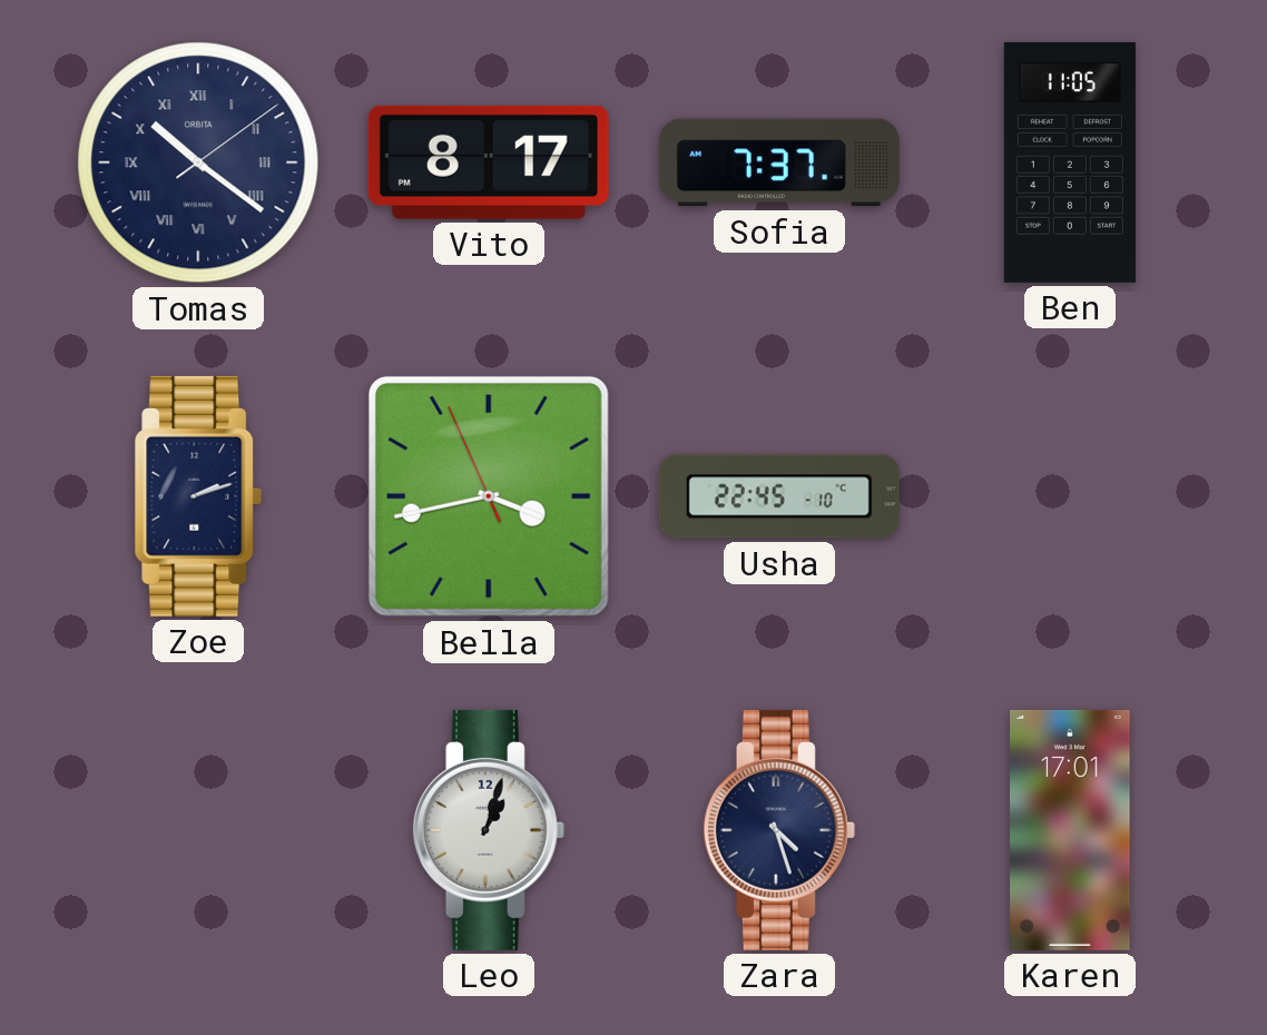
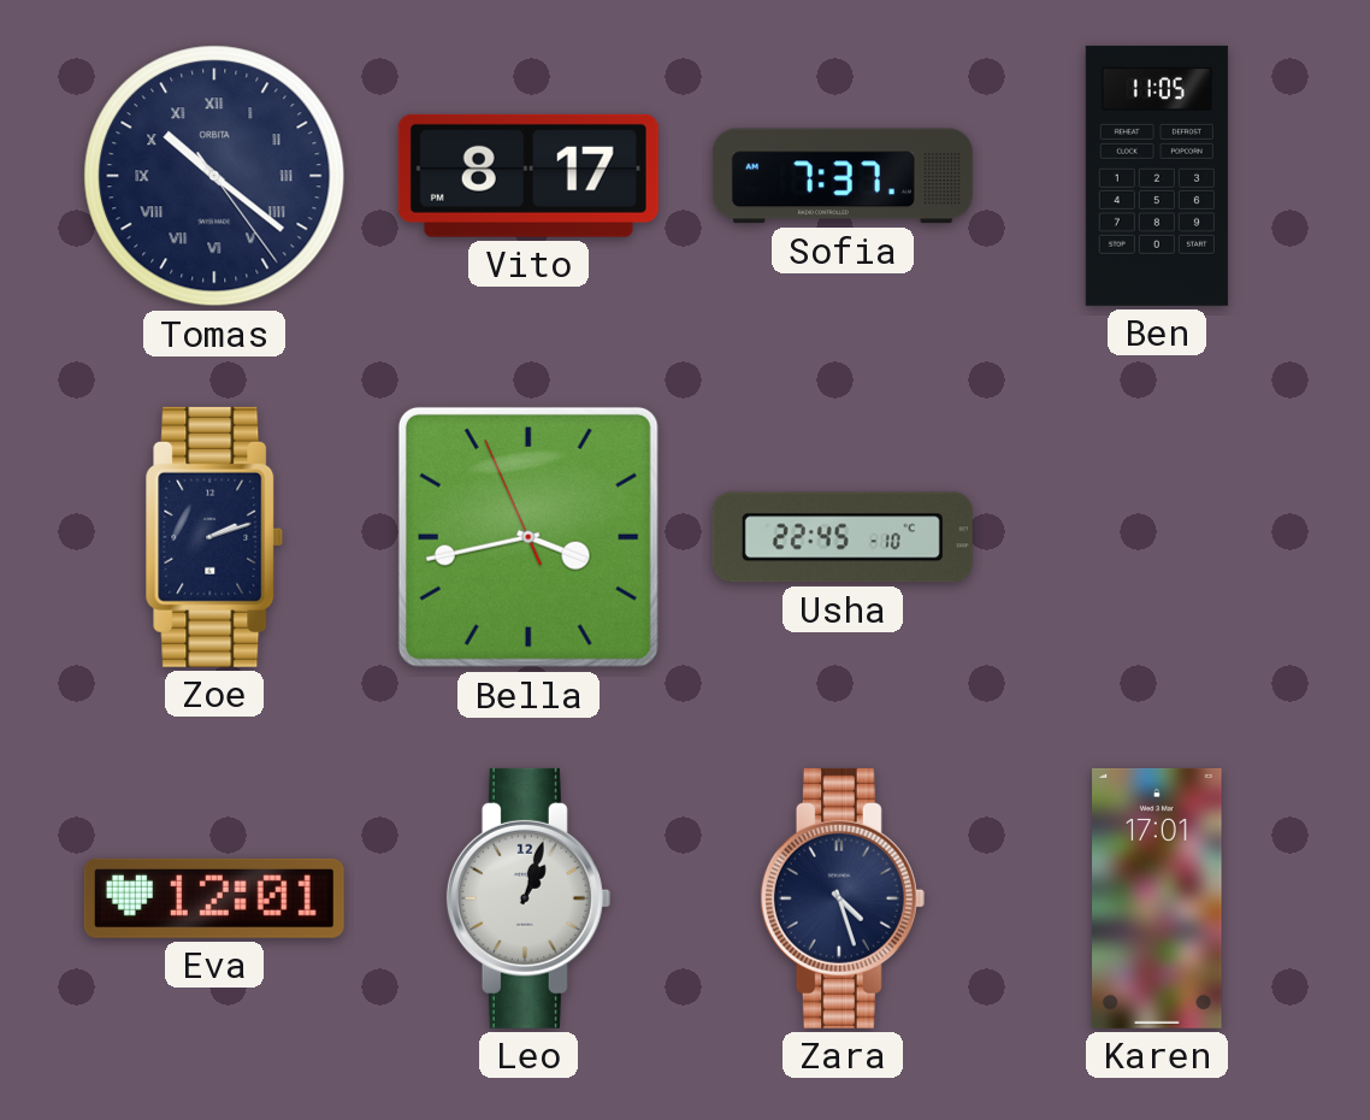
Tomas: 10:21:09 -> 10:21:24 (214, 176)
Eva: none -> 12:01 (214, 898)
